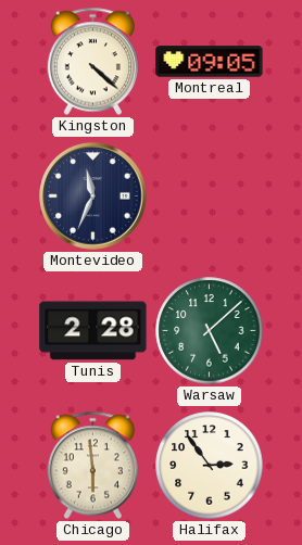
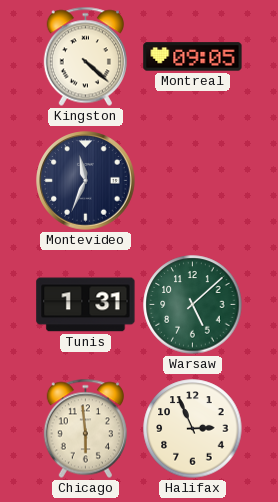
Tunis: 2:28 -> 1:31 (86, 305)
Halifax: 2:54 -> 2:56 (193, 429)
